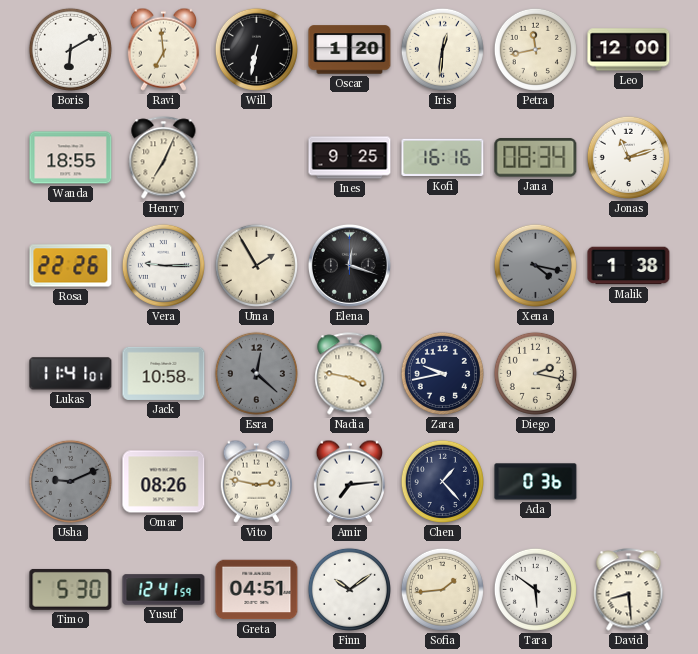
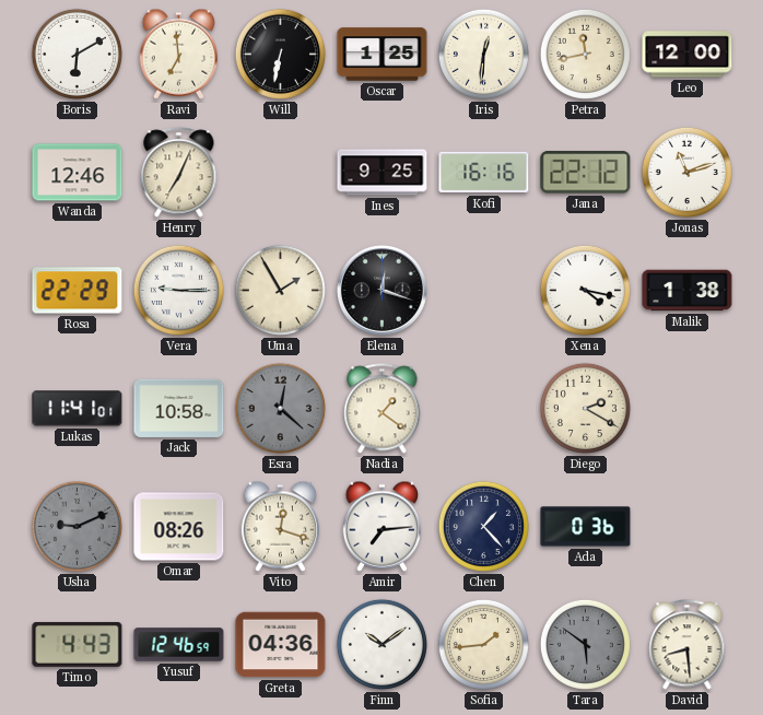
Oscar: 1:20 -> 1:25 (383, 55)
Wanda: 18:55 -> 12:46 (78, 173)
Jana: 08:34 -> 22:12 (586, 173)
Rosa: 22:26 -> 22:29 (78, 291)
Xena dial: grey -> white (585, 290)
Nadia: 3:47 -> 1:21 (383, 409)
Zara: 9:43 -> none (442, 373)
Diego: 2:17 -> 2:20 (585, 408)
Vito: 2:47 -> 12:18 (280, 526)
Timo: 5:30 -> 4:43 (78, 644)
Yusuf: 12:41 -> 12:46 (179, 645)
Greta: 04:51 -> 04:36 (281, 645)
Tara dial: white -> grey (585, 644)
